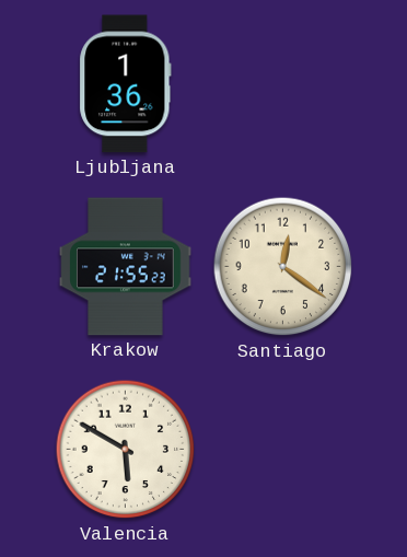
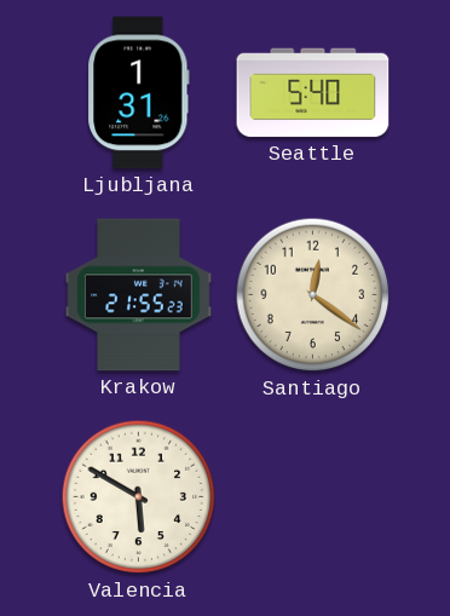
Ljubljana: 1:36 -> 1:31 (139, 93)
Seattle: none -> 5:40 (313, 93)
